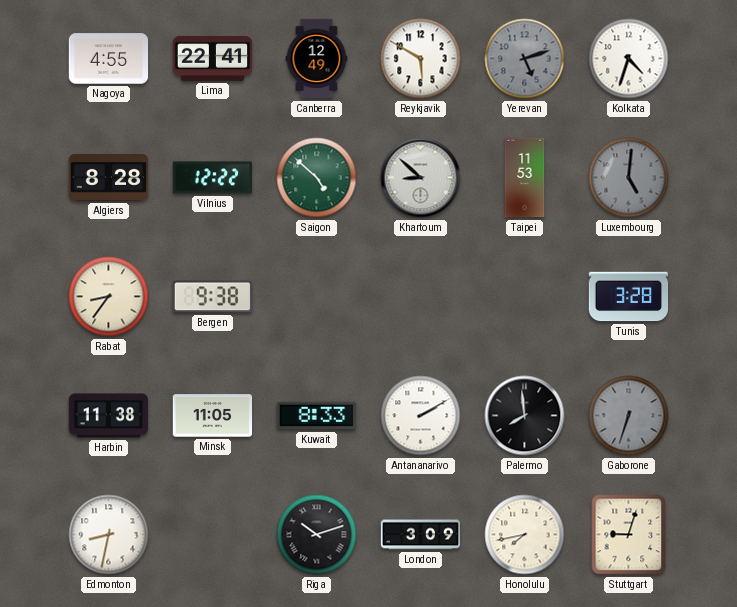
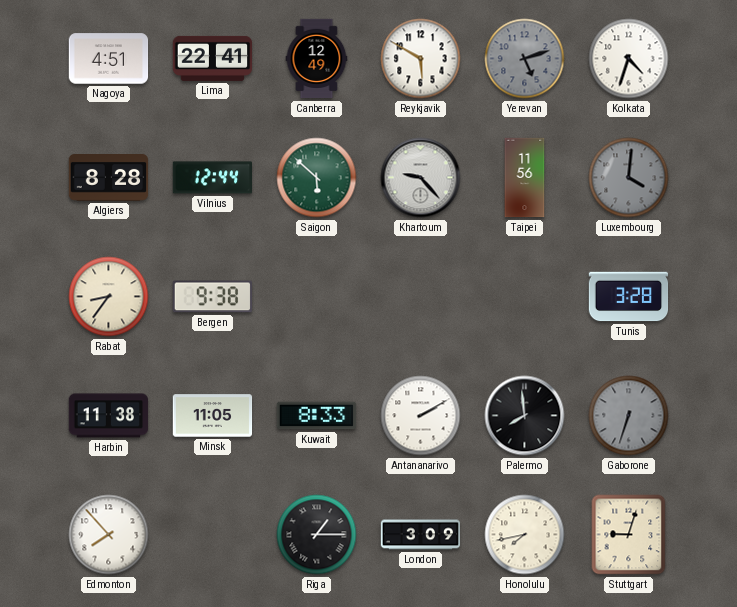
Nagoya: 4:55 -> 4:51 (109, 59)
Vilnius: 12:22 -> 12:44 (213, 178)
Saigon: 4:52 -> 5:52 (317, 178)
Khartoum: 8:52 -> 9:23 (421, 178)
Taipei: 11:53 -> 11:56 (525, 178)
Luxembourg: 5:01 -> 4:01 (629, 178)
Edmonton: 8:32 -> 7:53 (109, 535)
Riga: 10:12 -> 1:15 (317, 535)
